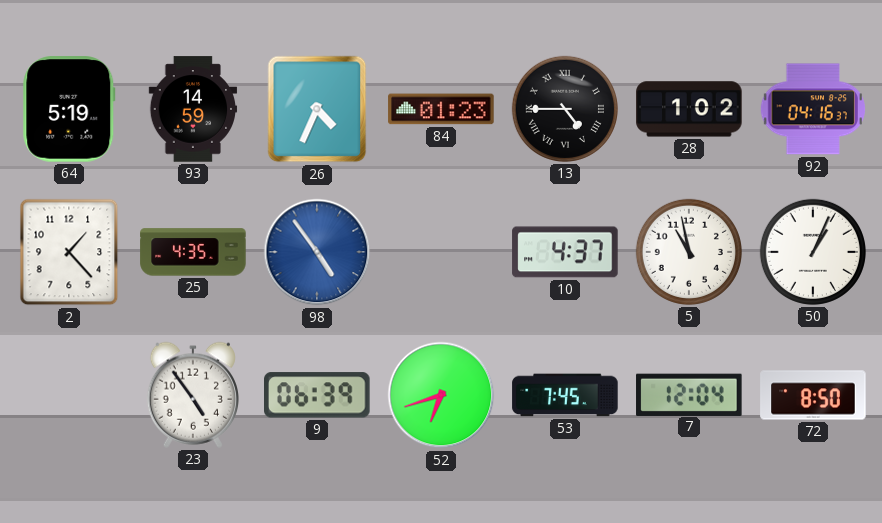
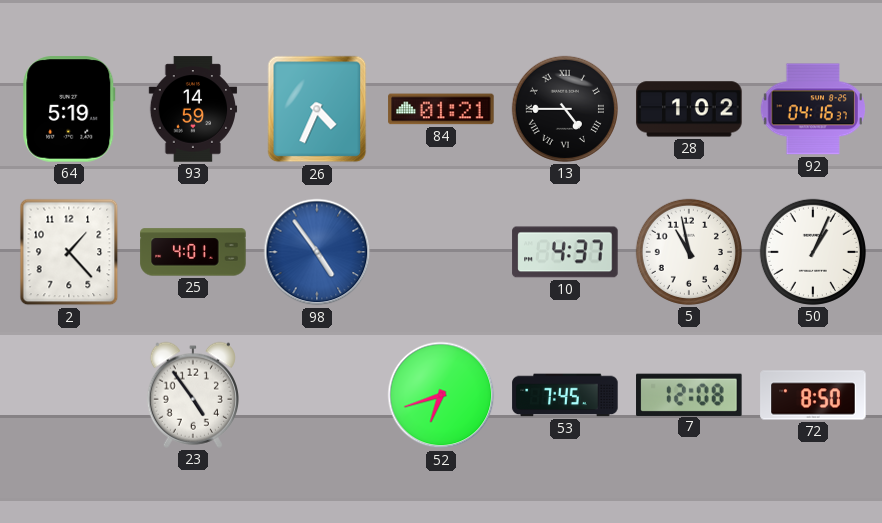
84: 01:23 -> 01:21 (441, 109)
25: 4:35 -> 4:01 (193, 252)
9: 06:39 -> none (318, 395)
7: 12:04 -> 12:08 (689, 394)
